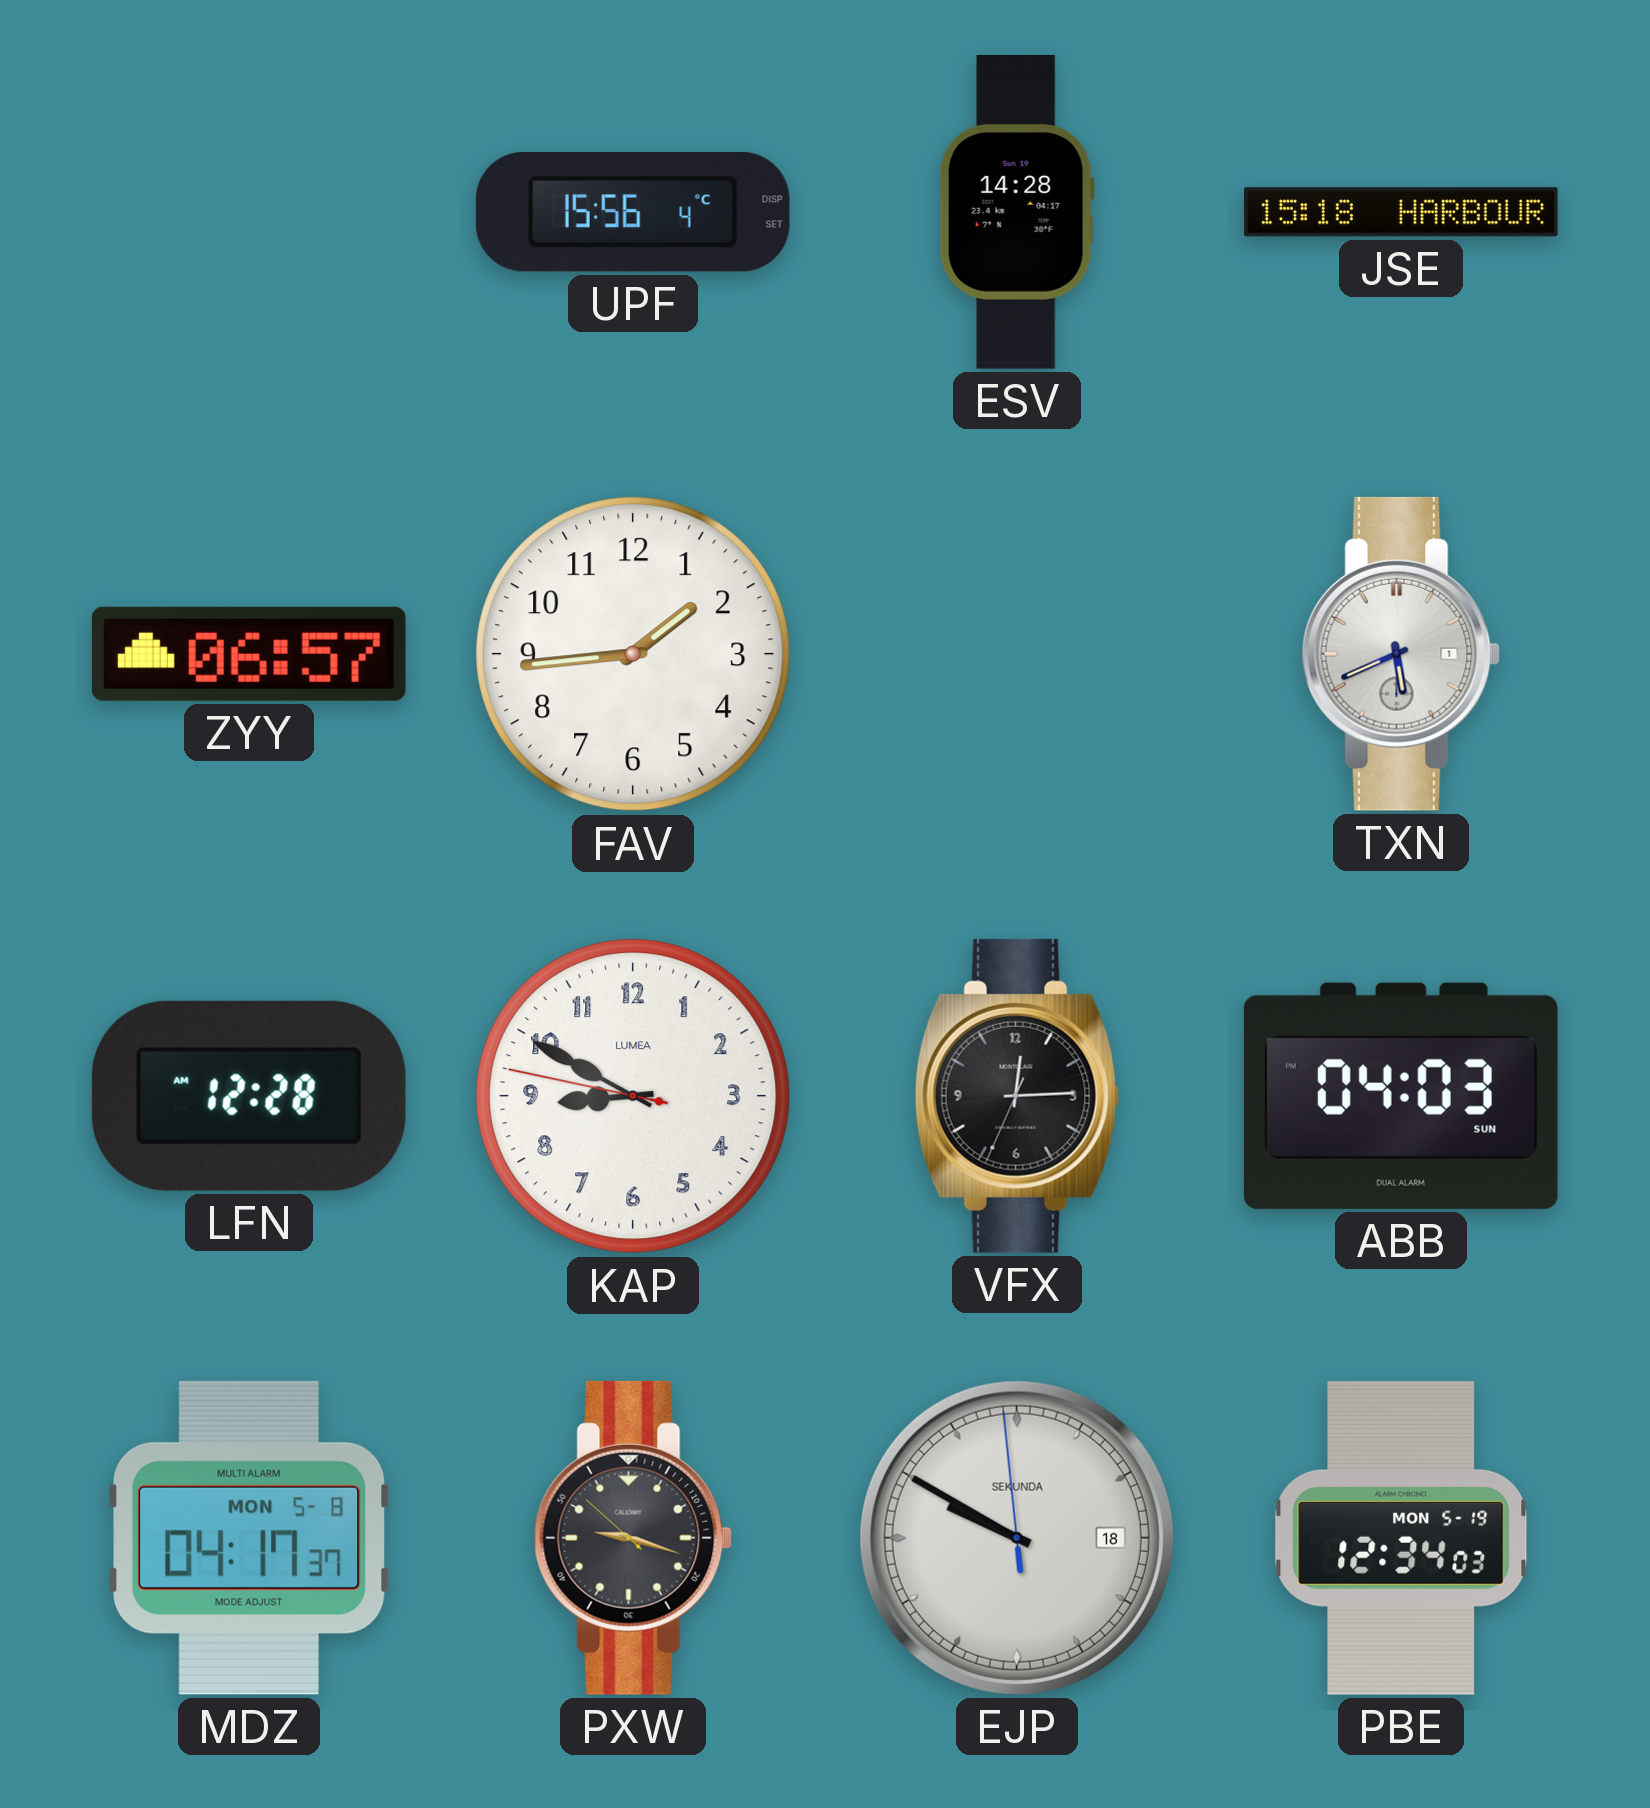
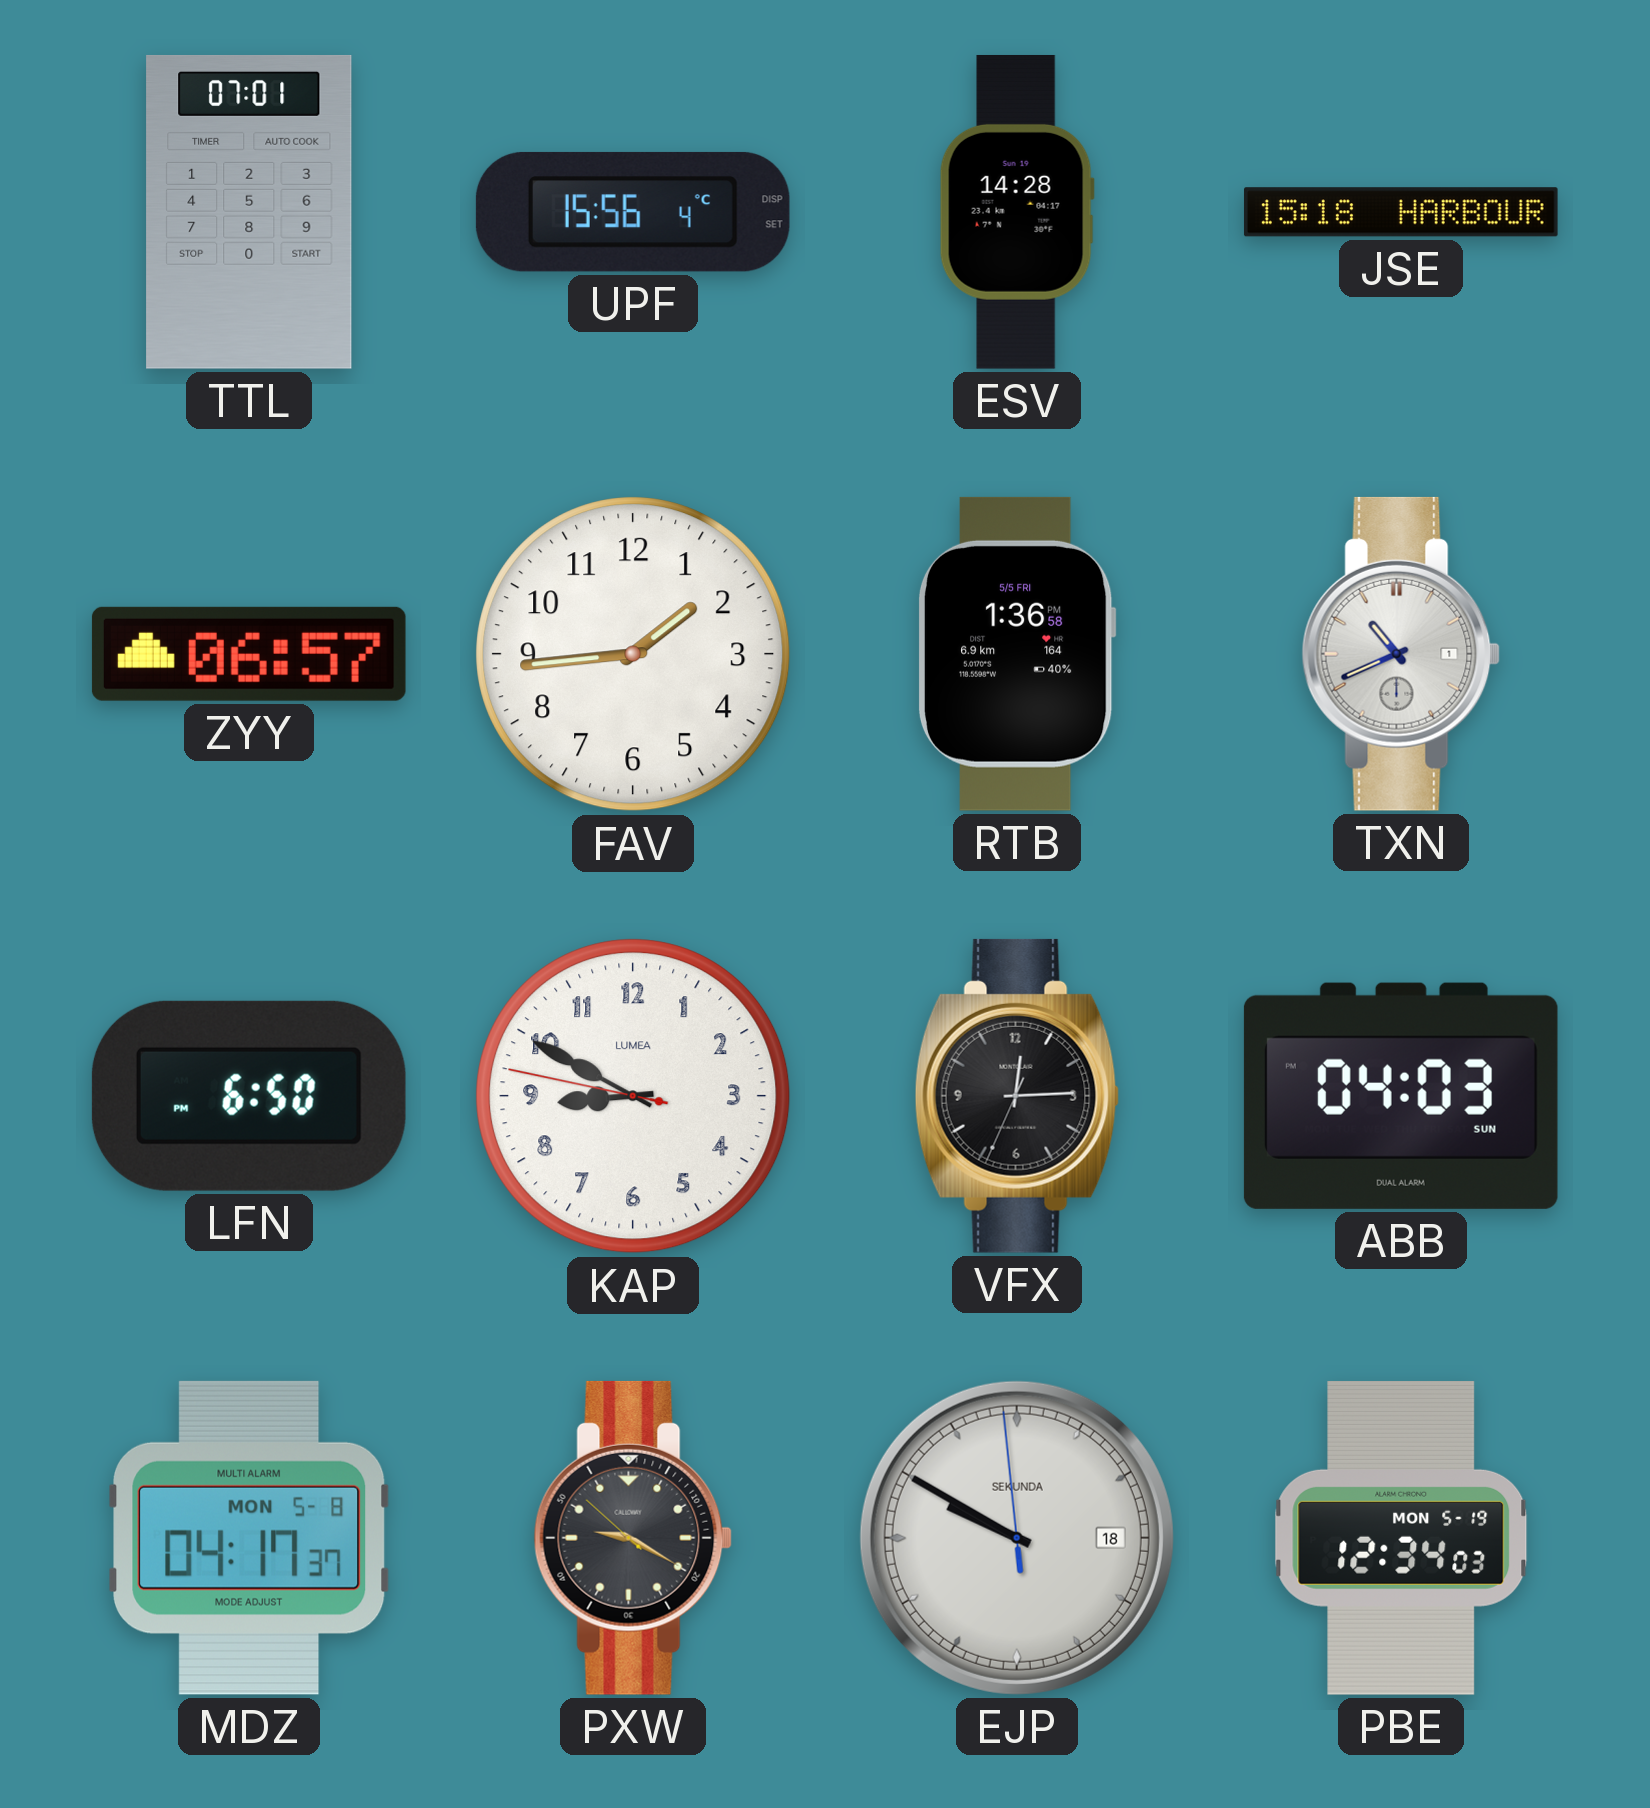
TTL: none -> 07:01 (249, 212)
RTB: none -> 1:36 (1017, 654)
TXN: 5:41 -> 10:41 (1401, 654)
LFN: 12:28 -> 6:50 (249, 1096)
PXW: 9:17 -> 9:19 (633, 1538)
